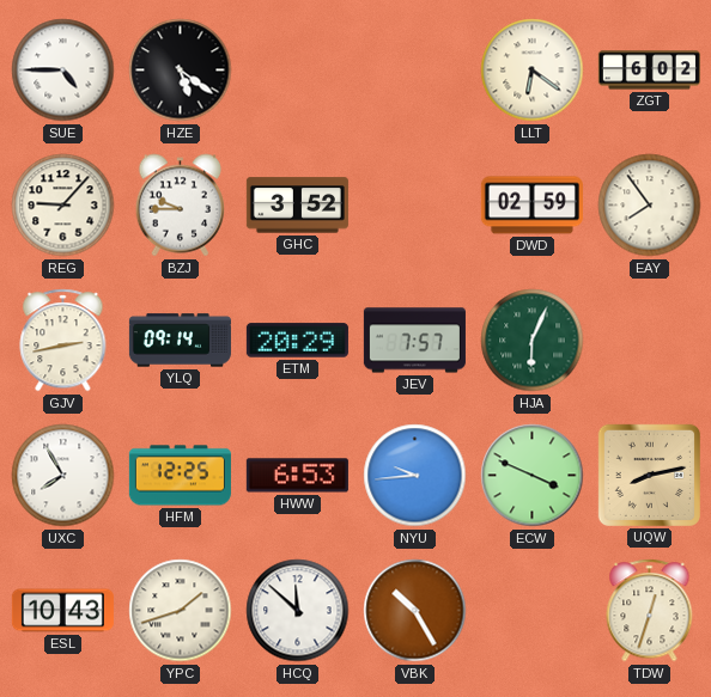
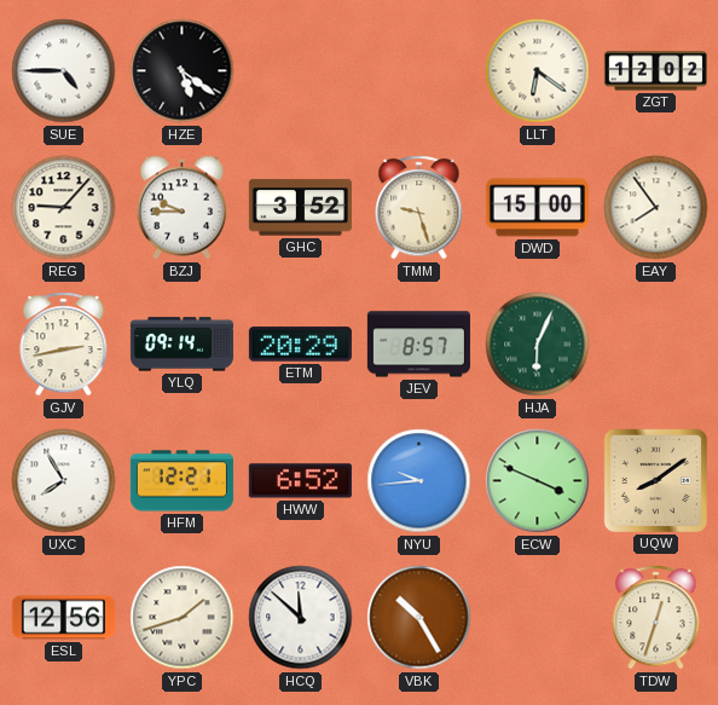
ZGT: 6:02 -> 12:02 (655, 71)
TMM: none -> 9:27 (419, 208)
DWD: 02:59 -> 15:00 (537, 208)
JEV: 7:57 -> 8:57 (418, 345)
HFM: 12:25 -> 12:21 (181, 481)
HWW: 6:53 -> 6:52 (300, 481)
UQW: 8:13 -> 8:09 (655, 480)
ESL: 10:43 -> 12:56 (63, 618)
